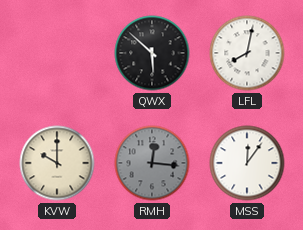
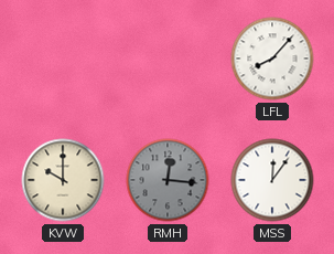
QWX: 5:52 -> none (152, 53)
LFL: 8:02 -> 8:07 (272, 59)
